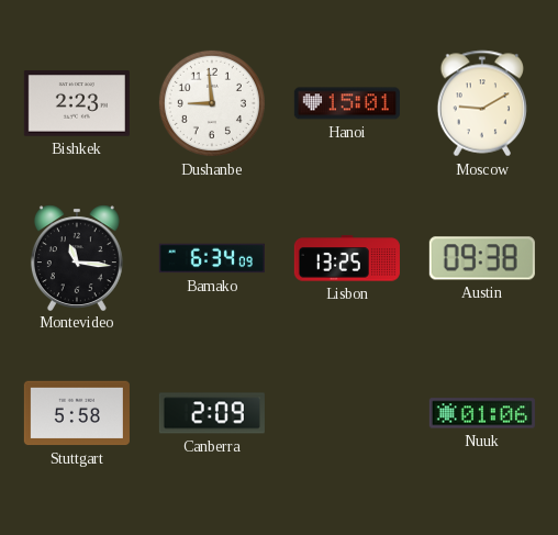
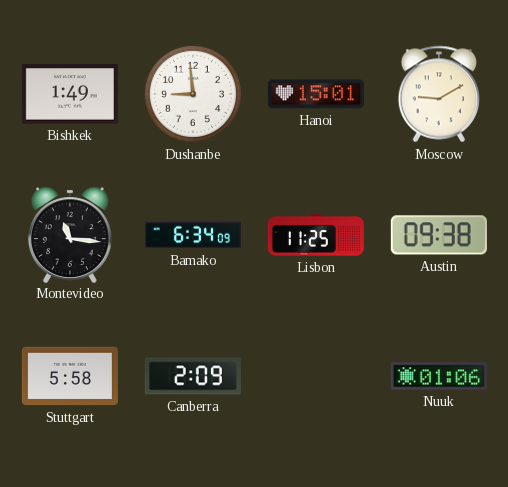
Bishkek: 2:23 -> 1:49 (70, 94)
Lisbon: 13:25 -> 11:25 (316, 235)
